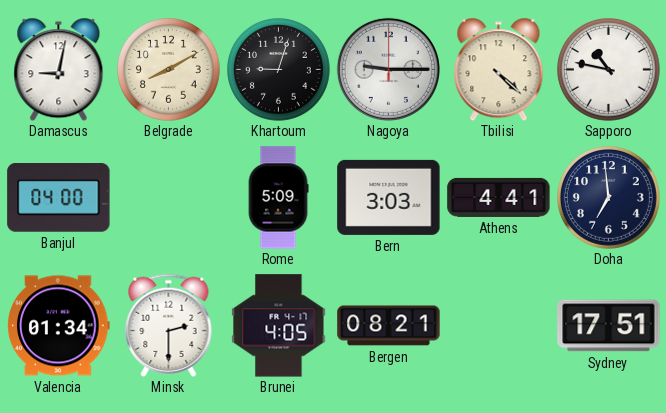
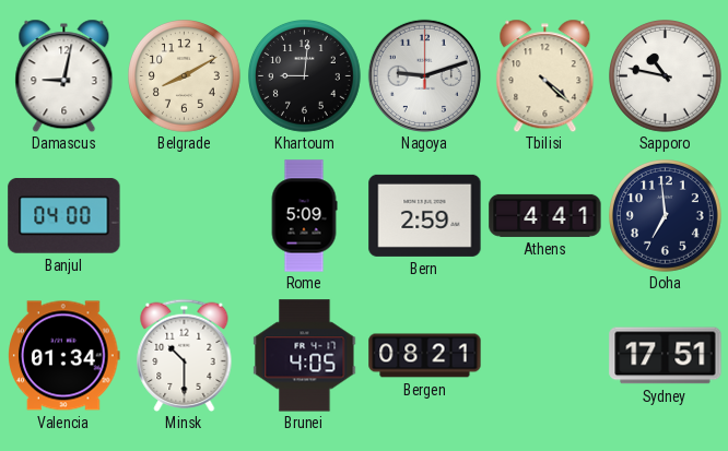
Khartoum: 9:03 -> 9:01 (305, 76)
Nagoya: 9:15 -> 9:12 (424, 75)
Bern: 3:03 -> 2:59 (425, 215)
Minsk: 2:30 -> 10:30 (185, 355)
